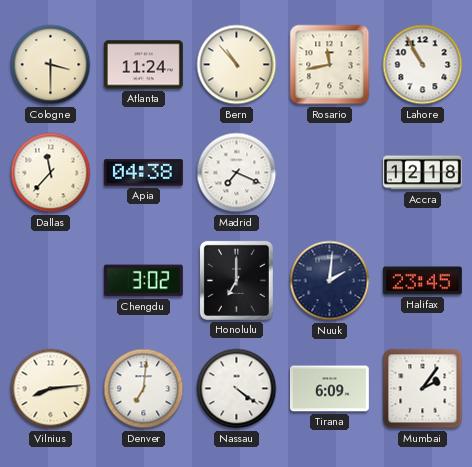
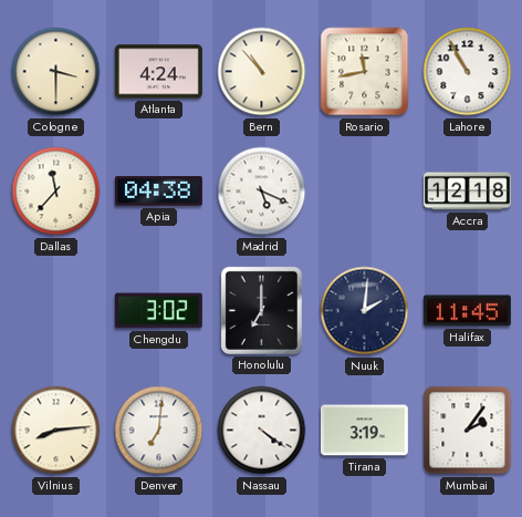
Atlanta: 11:24 -> 4:24 (158, 72)
Madrid: 7:19 -> 5:19 (262, 192)
Halifax: 23:45 -> 11:45 (467, 311)
Tirana: 6:09 -> 3:19 (364, 431)
